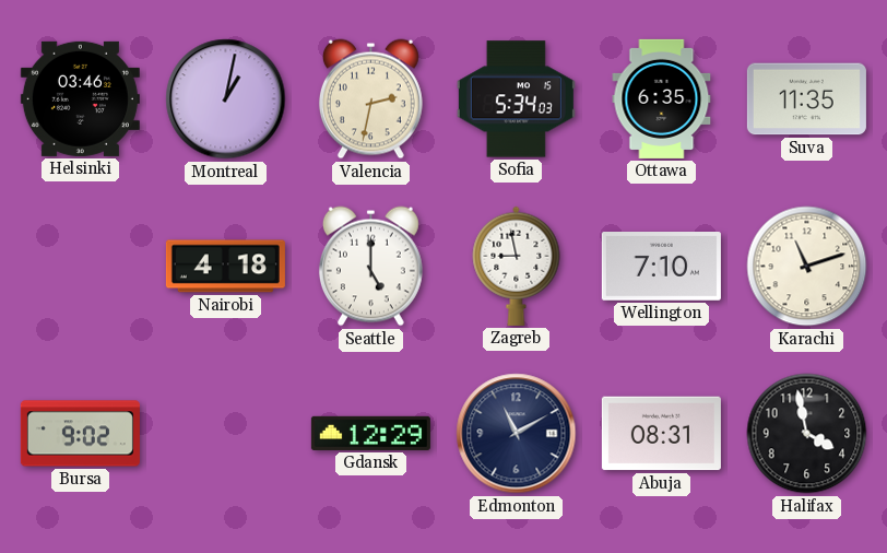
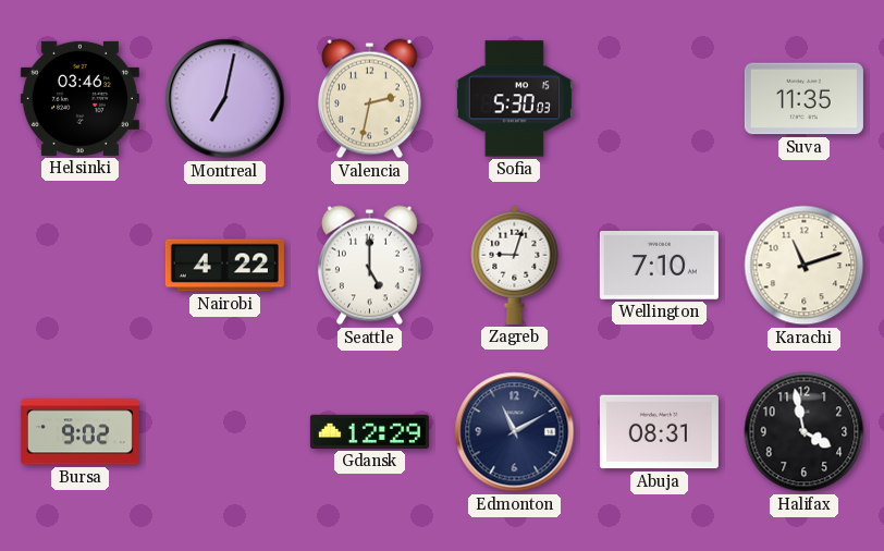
Montreal: 1:02 -> 7:02 (225, 99)
Sofia: 5:34 -> 5:30 (514, 99)
Ottawa: 6:35 -> none (662, 98)
Nairobi: 4:18 -> 4:22 (224, 266)
Zagreb: 8:58 -> 9:03 (515, 265)
